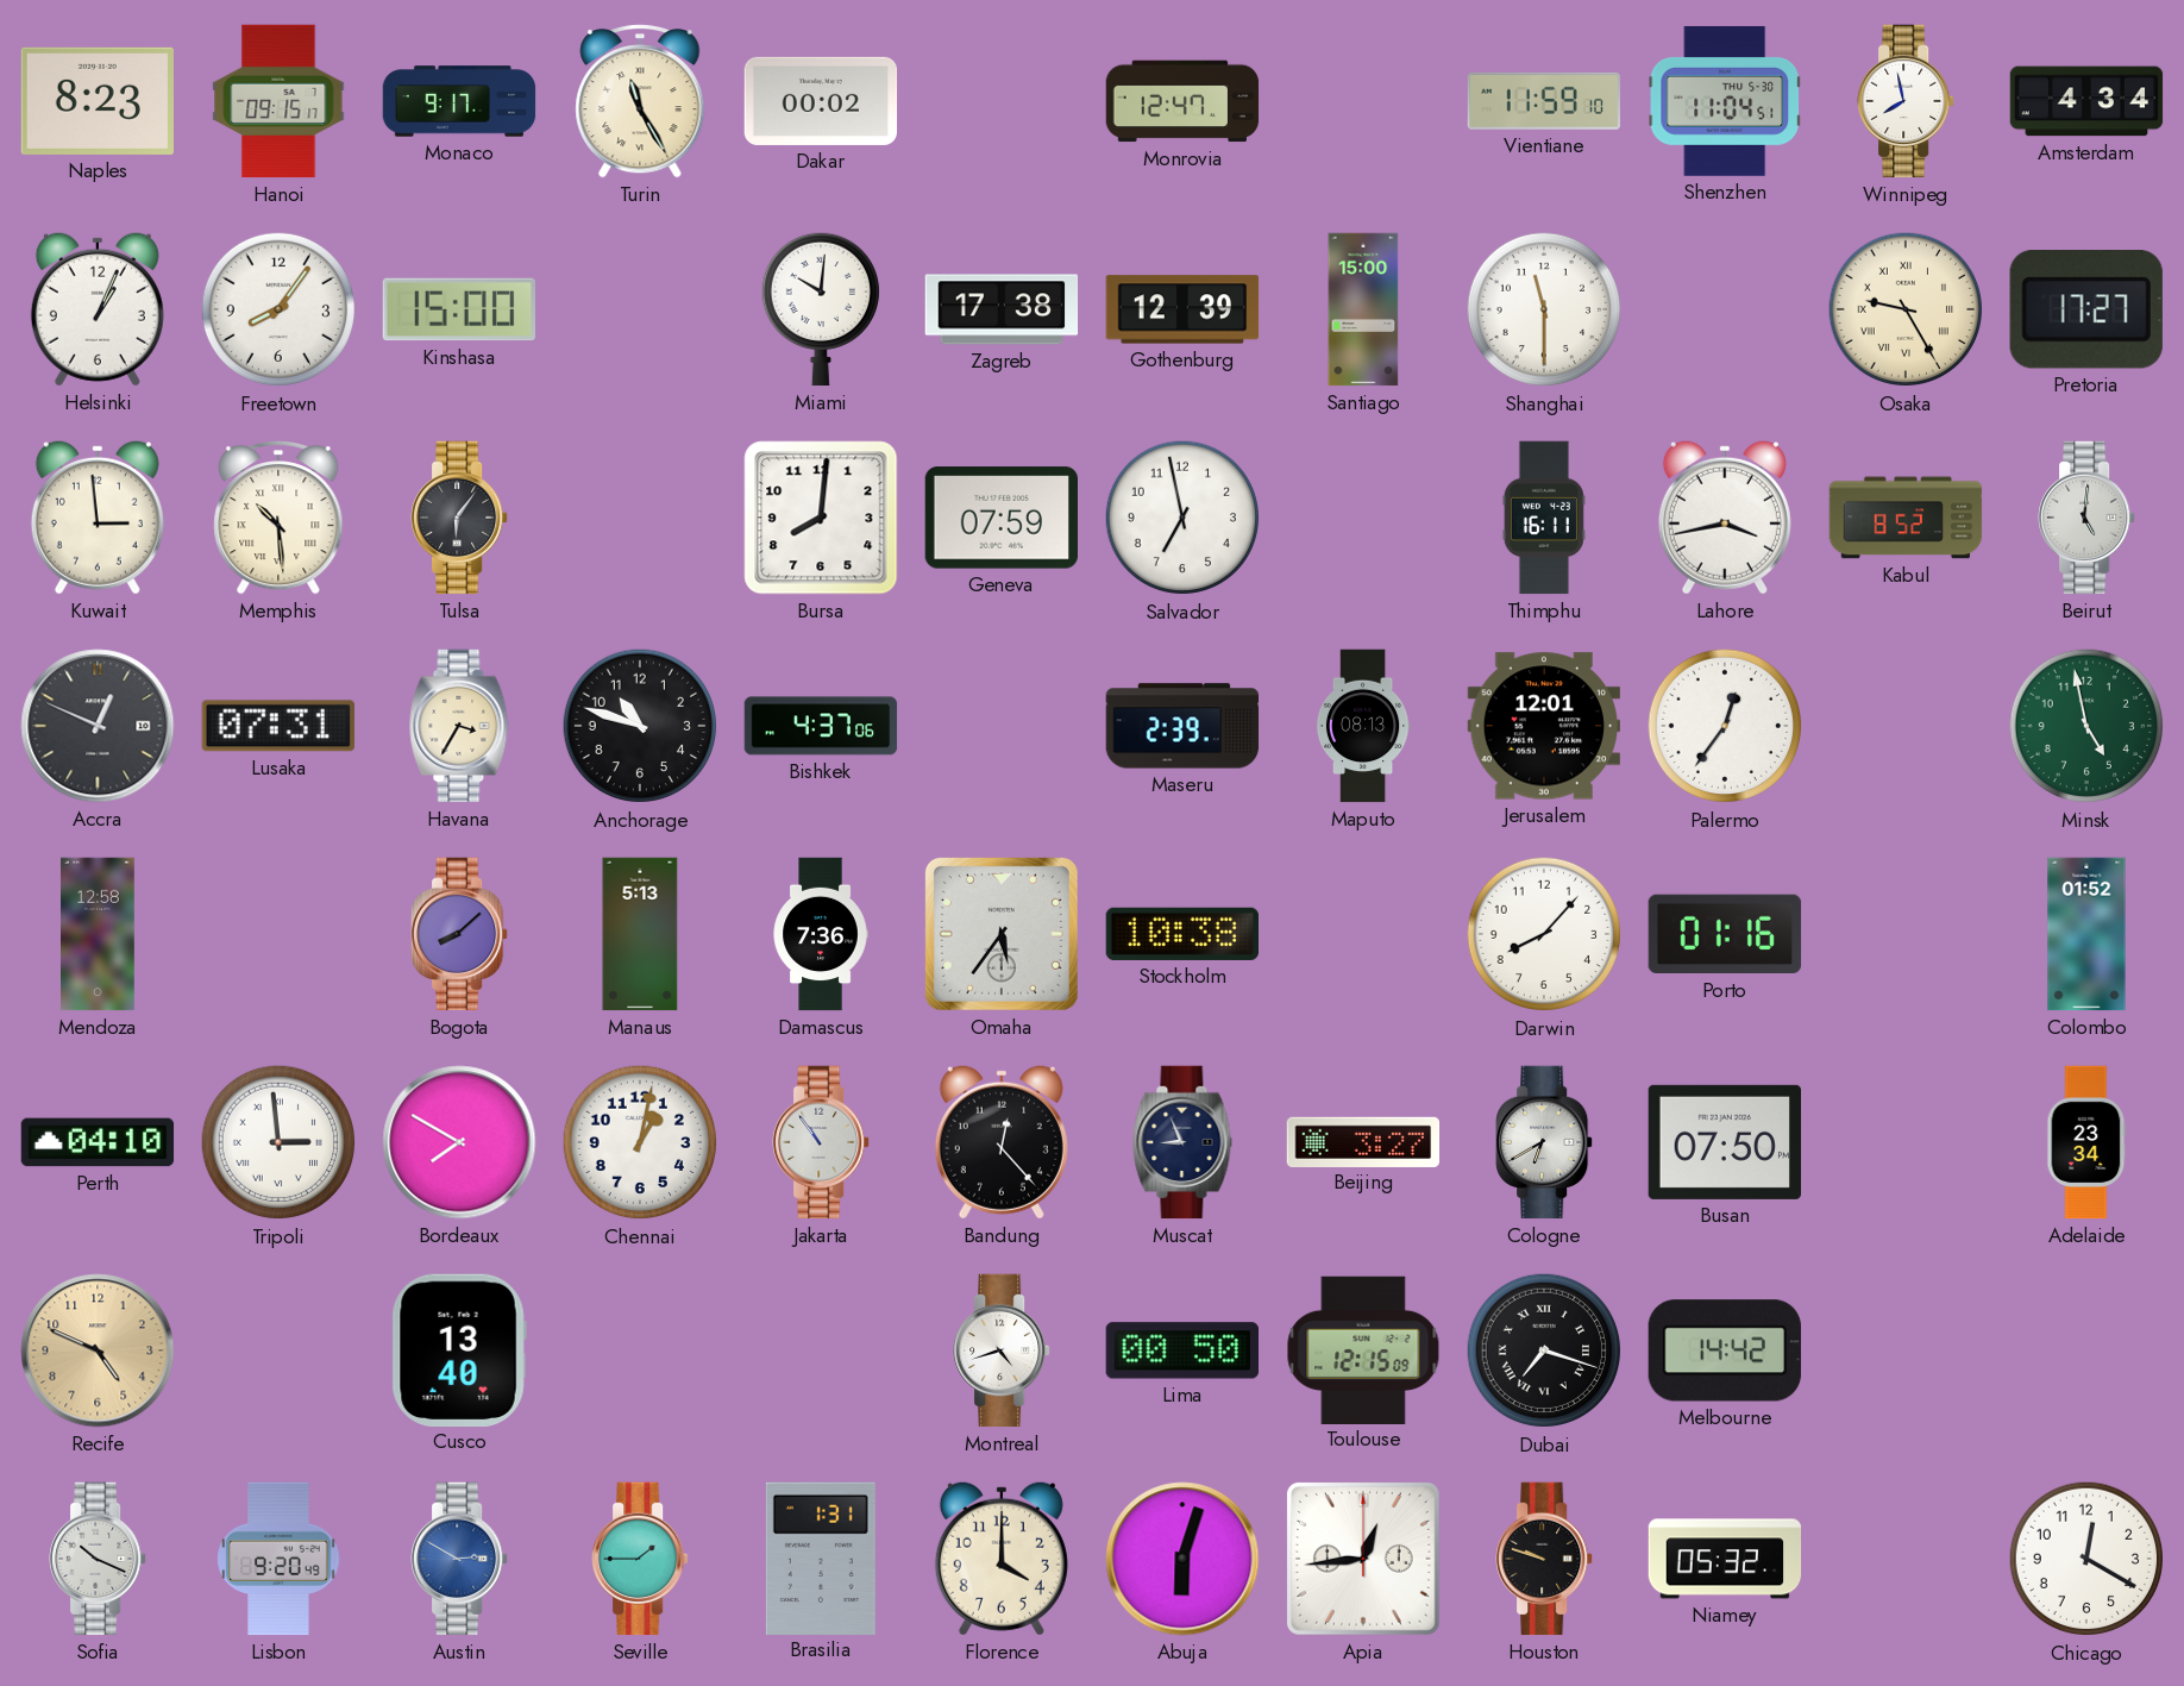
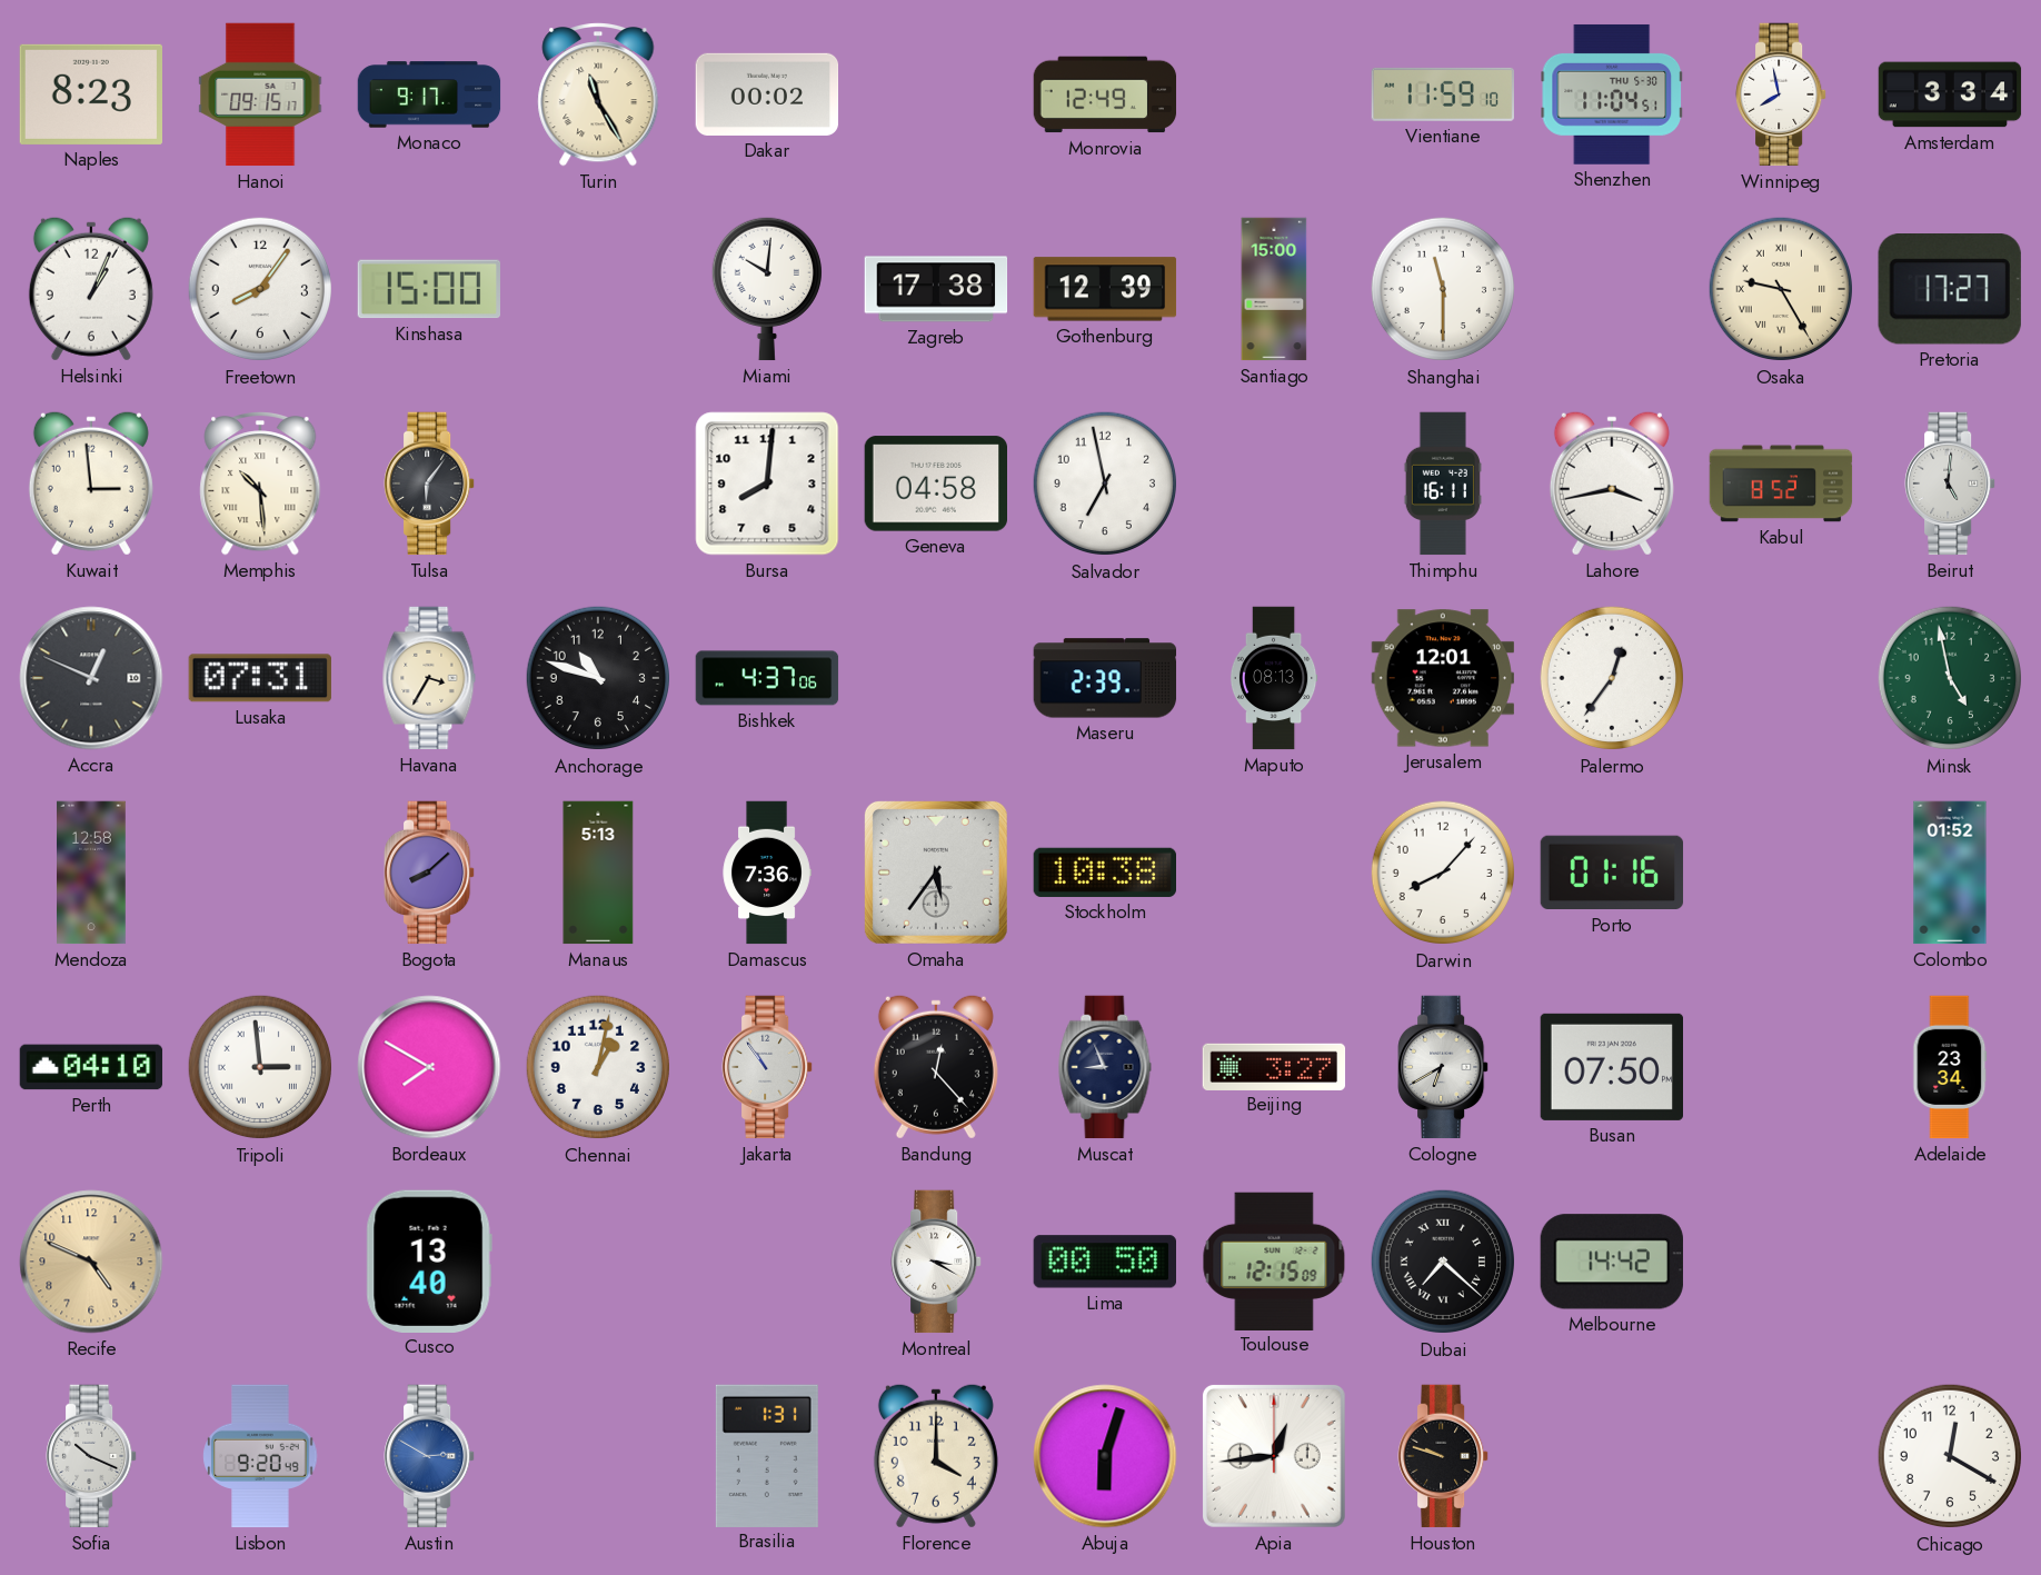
Monrovia: 12:47 -> 12:49 (1105, 94)
Amsterdam: 4:34 -> 3:34 (1950, 94)
Geneva: 07:59 -> 04:58 (935, 484)
Montreal: 4:42 -> 3:20 (936, 1262)
Dubai: 7:18 -> 7:22 (1443, 1262)
Seville: 1:45 -> none (640, 1559)
Niamey: 05:32 -> none (1725, 1559)
